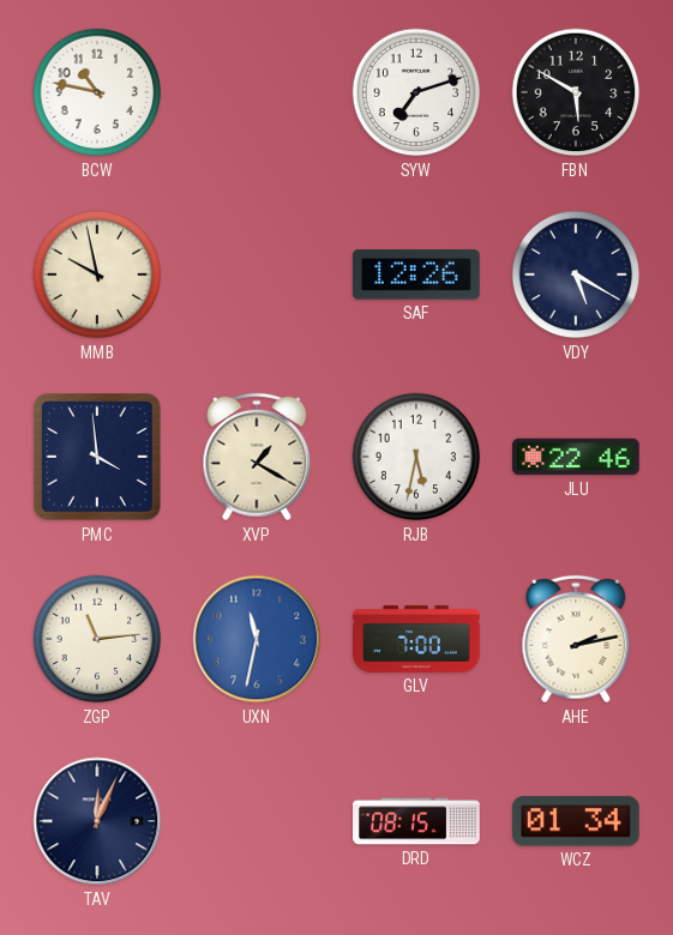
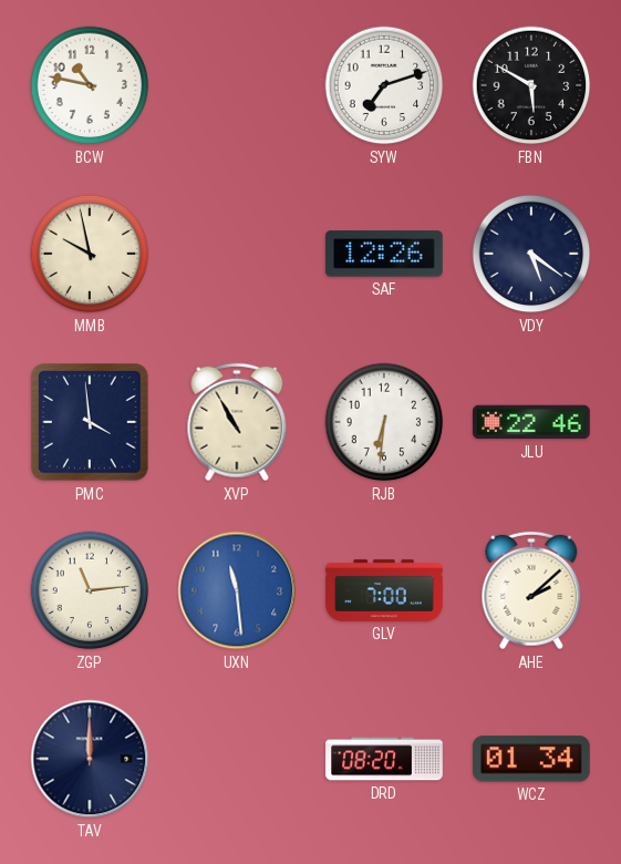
VDY: 5:20 -> 5:21 (531, 254)
XVP: 1:20 -> 10:55 (237, 422)
RJB: 5:32 -> 6:31 (384, 422)
UXN: 11:32 -> 11:29 (237, 590)
AHE: 2:13 -> 2:08 (531, 590)
TAV: 12:04 -> 12:00 (90, 759)
DRD: 08:15 -> 08:20 (384, 759)
